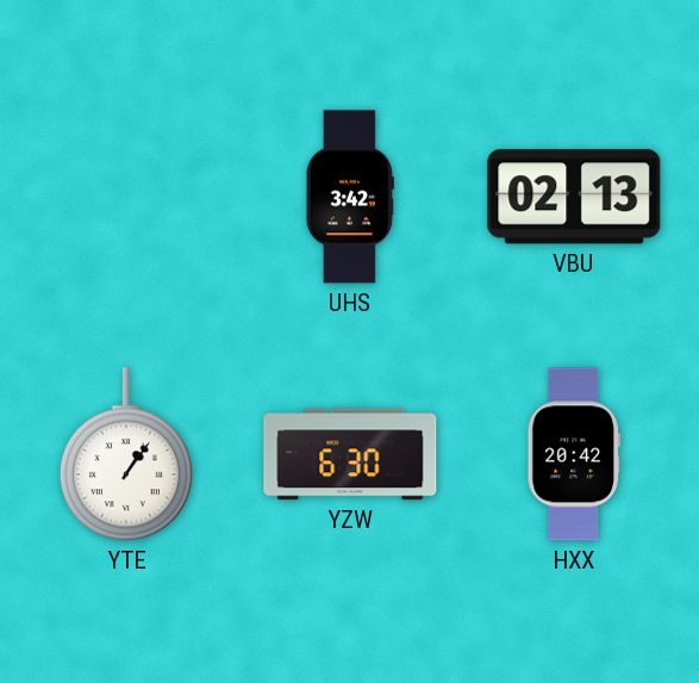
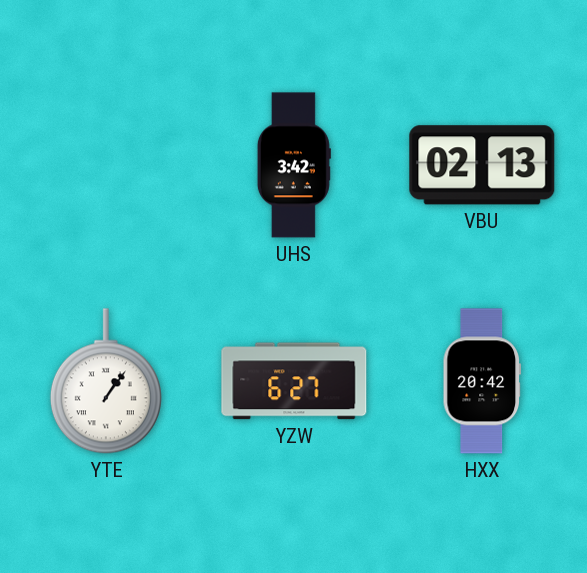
YZW: 6:30 -> 6:27 (294, 381)
